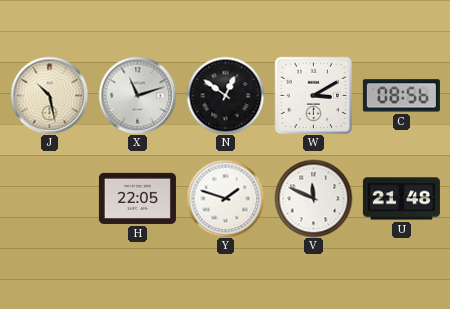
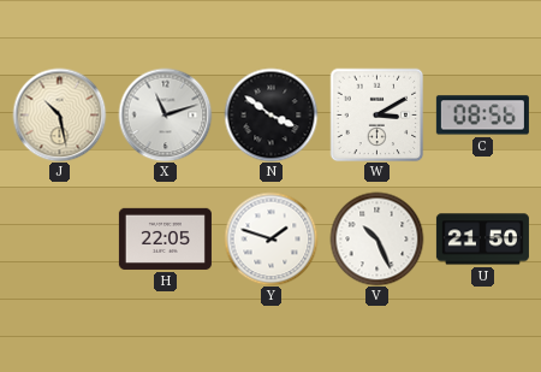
N: 12:51 -> 3:51 (270, 114)
V: 11:49 -> 10:26 (376, 238)
U: 21:48 -> 21:50 (482, 240)
